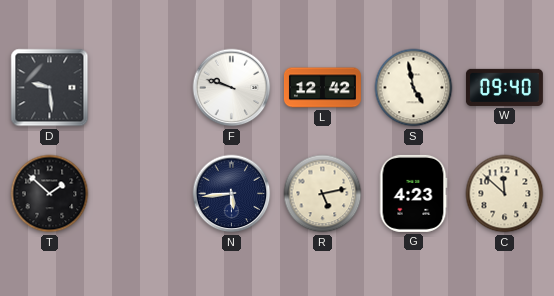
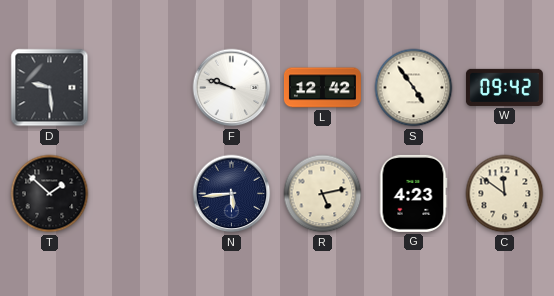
S: 4:58 -> 4:54 (414, 88)
W: 09:40 -> 09:42 (504, 87)
C: 11:52 -> 11:51 (505, 194)
